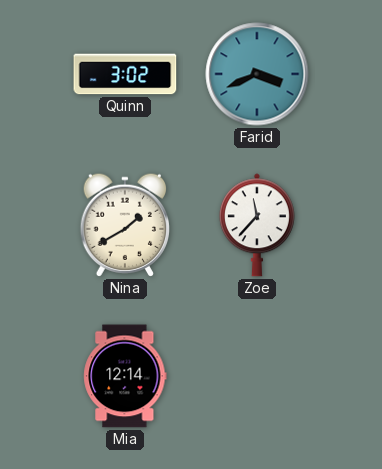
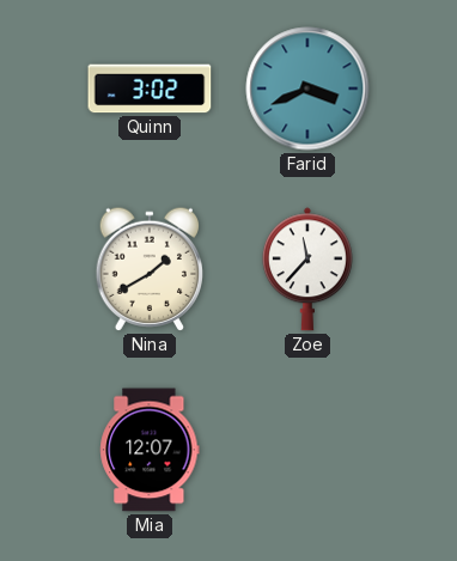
Mia: 12:14 -> 12:07 (150, 450)
